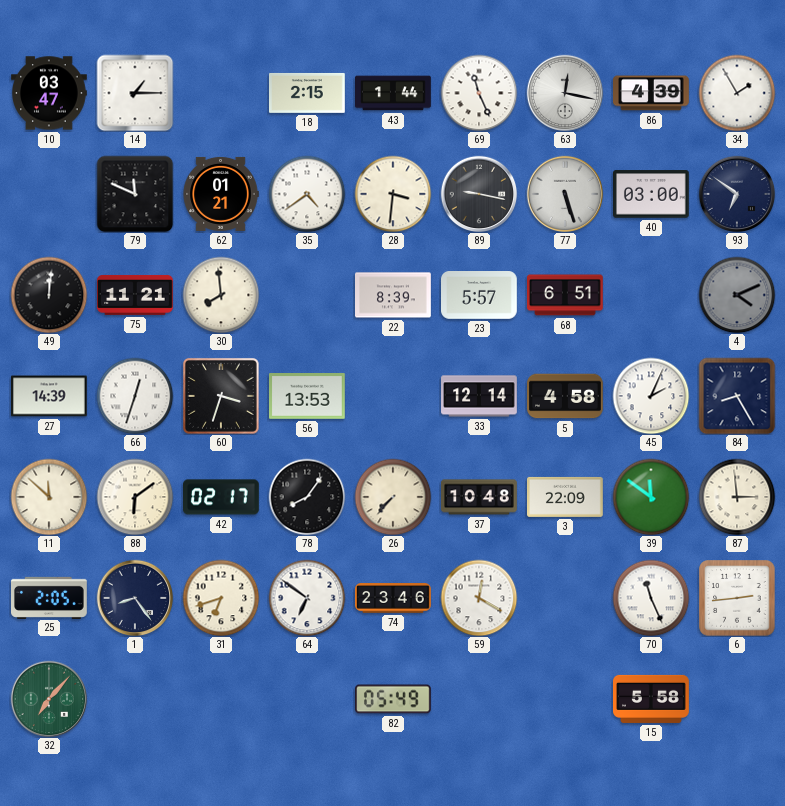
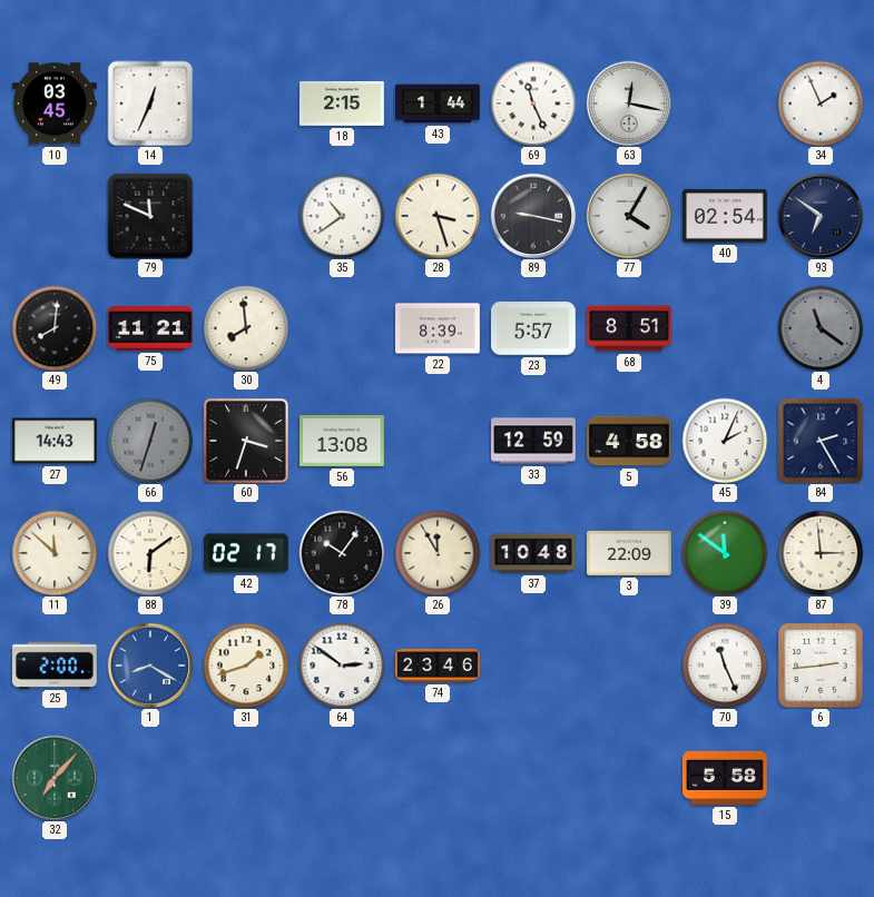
10: 03:47 -> 03:45 (56, 103)
14: 1:15 -> 12:34 (150, 103)
86: 4:39 -> none (652, 93)
34: 1:55 -> 1:56 (821, 103)
62: 01:21 -> none (221, 194)
35: 4:39 -> 10:39 (342, 216)
28: 3:31 -> 3:27 (438, 216)
77: 5:27 -> 4:05 (629, 216)
40: 03:00 -> 02:54 (726, 216)
49: 12:01 -> 8:01 (55, 328)
68: 6:51 -> 8:51 (630, 328)
4: 4:11 -> 11:21 (821, 328)
27: 14:39 -> 14:43 (56, 441)
66 dial: white -> grey (150, 441)
56: 13:53 -> 13:08 (343, 442)
33: 12:14 -> 12:59 (533, 441)
84: 8:25 -> 2:25 (821, 441)
78: 8:06 -> 10:06 (342, 553)
26: 7:37 -> 11:55 (438, 553)
25: 2:05 -> 2:00 (56, 664)
1: 8:24 -> 8:20 (150, 666)
1 dial: navy -> blue (150, 666)
31: 6:42 -> 1:42 (246, 666)
64: 6:51 -> 2:51 (342, 666)
59: 12:20 -> none (479, 598)
82: 05:49 -> none (394, 699)
